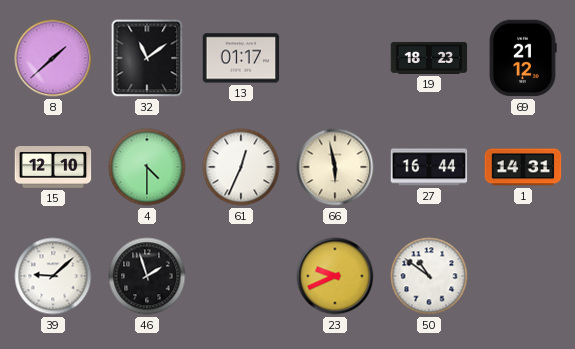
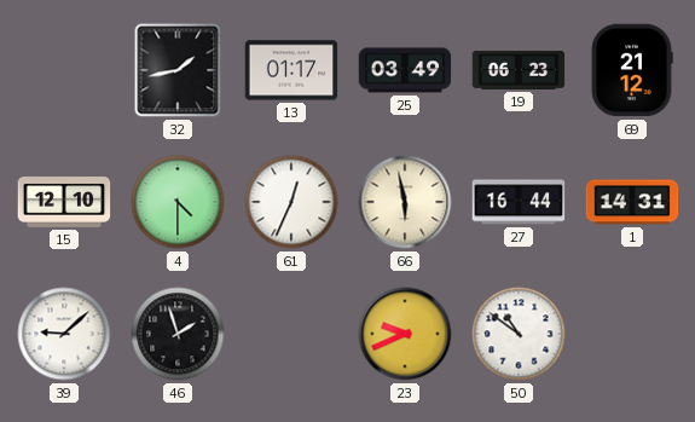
8: 1:38 -> none (53, 58)
32: 11:09 -> 1:43 (178, 70)
25: none -> 03:49 (405, 70)
19: 18:23 -> 06:23 (519, 70)
